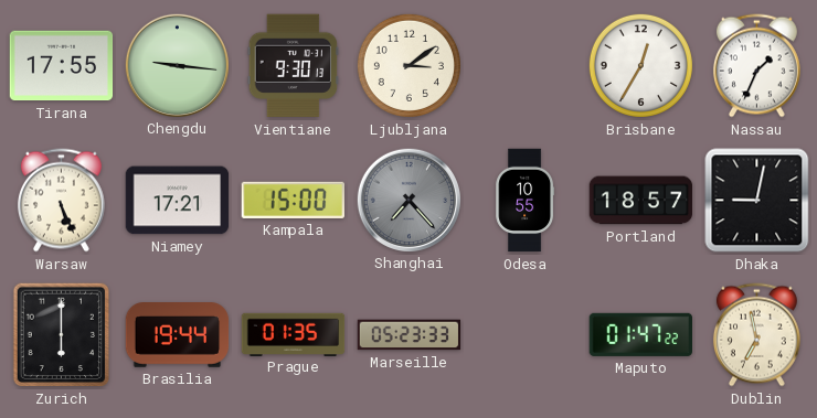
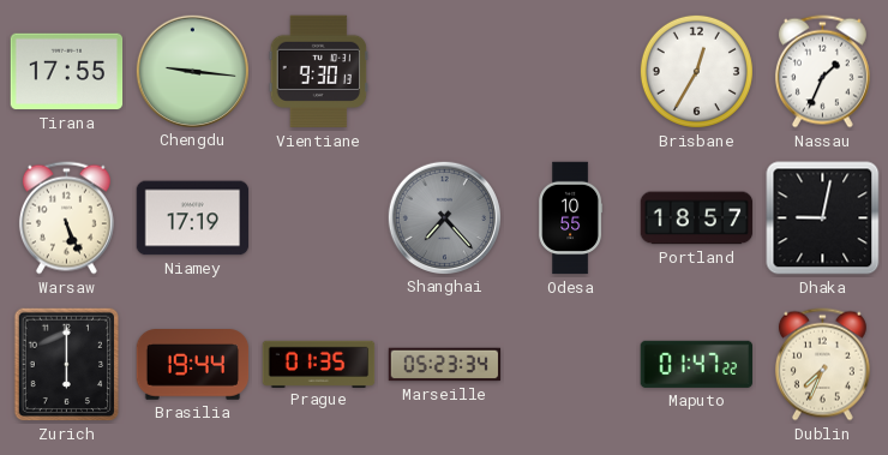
Ljubljana: 3:09 -> none (408, 65)
Niamey: 17:21 -> 17:19 (193, 218)
Kampala: 15:00 -> none (293, 200)
Marseille: 05:23:33 -> 05:23:34 (445, 365)
Dublin: 6:58 -> 7:34 (822, 365)
